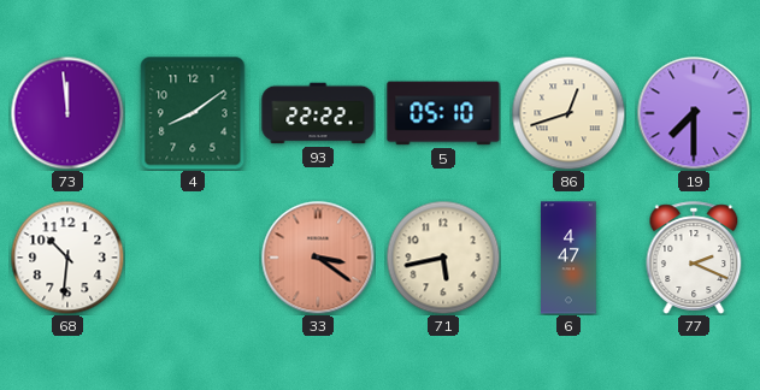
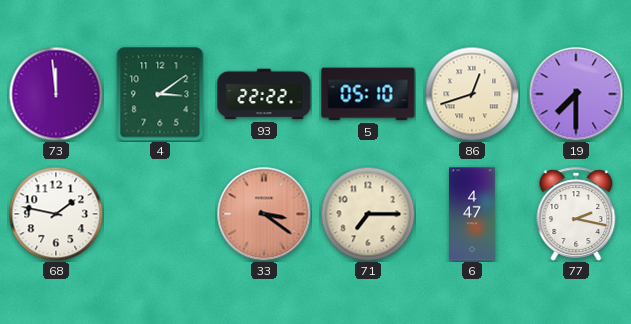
4: 8:09 -> 3:09 (160, 94)
68: 10:31 -> 1:47 (56, 214)
71: 5:43 -> 7:15 (368, 214)
77: 2:19 -> 2:17 (576, 214)
